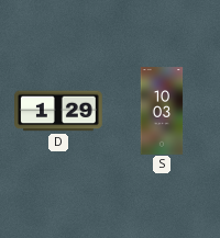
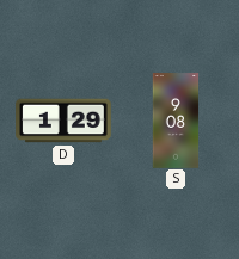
S: 10:03 -> 9:08 (176, 121)
